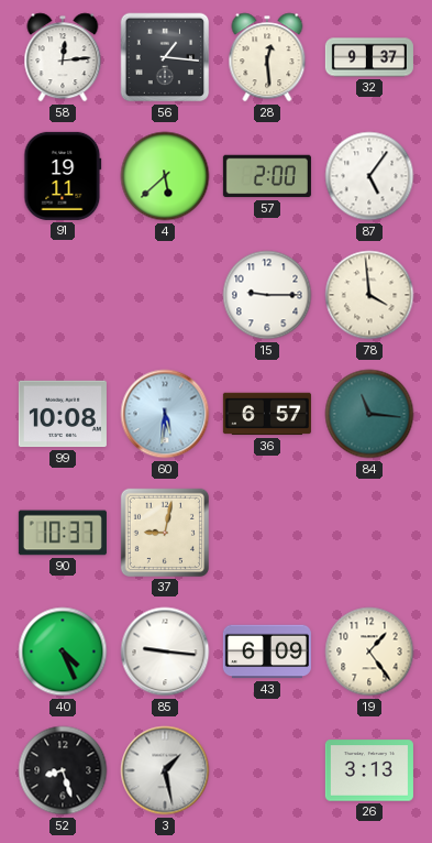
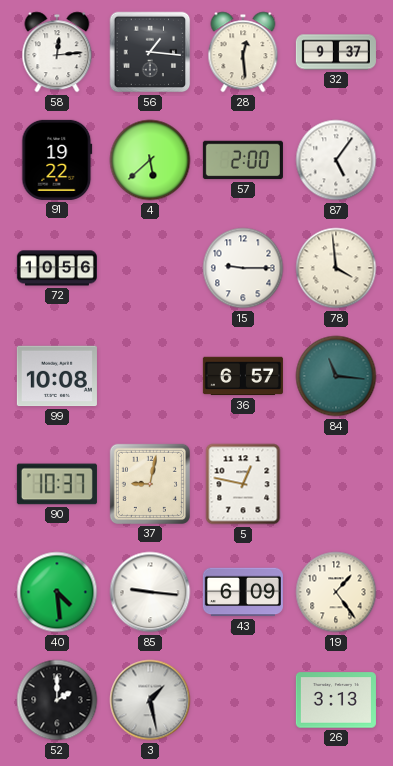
91: 19:11 -> 19:22 (57, 160)
72: none -> 10:56 (57, 268)
60: 5:31 -> none (165, 414)
5: none -> 12:47 (243, 484)
40: 4:26 -> 4:29 (57, 592)
52: 8:27 -> 2:00 (57, 700)
